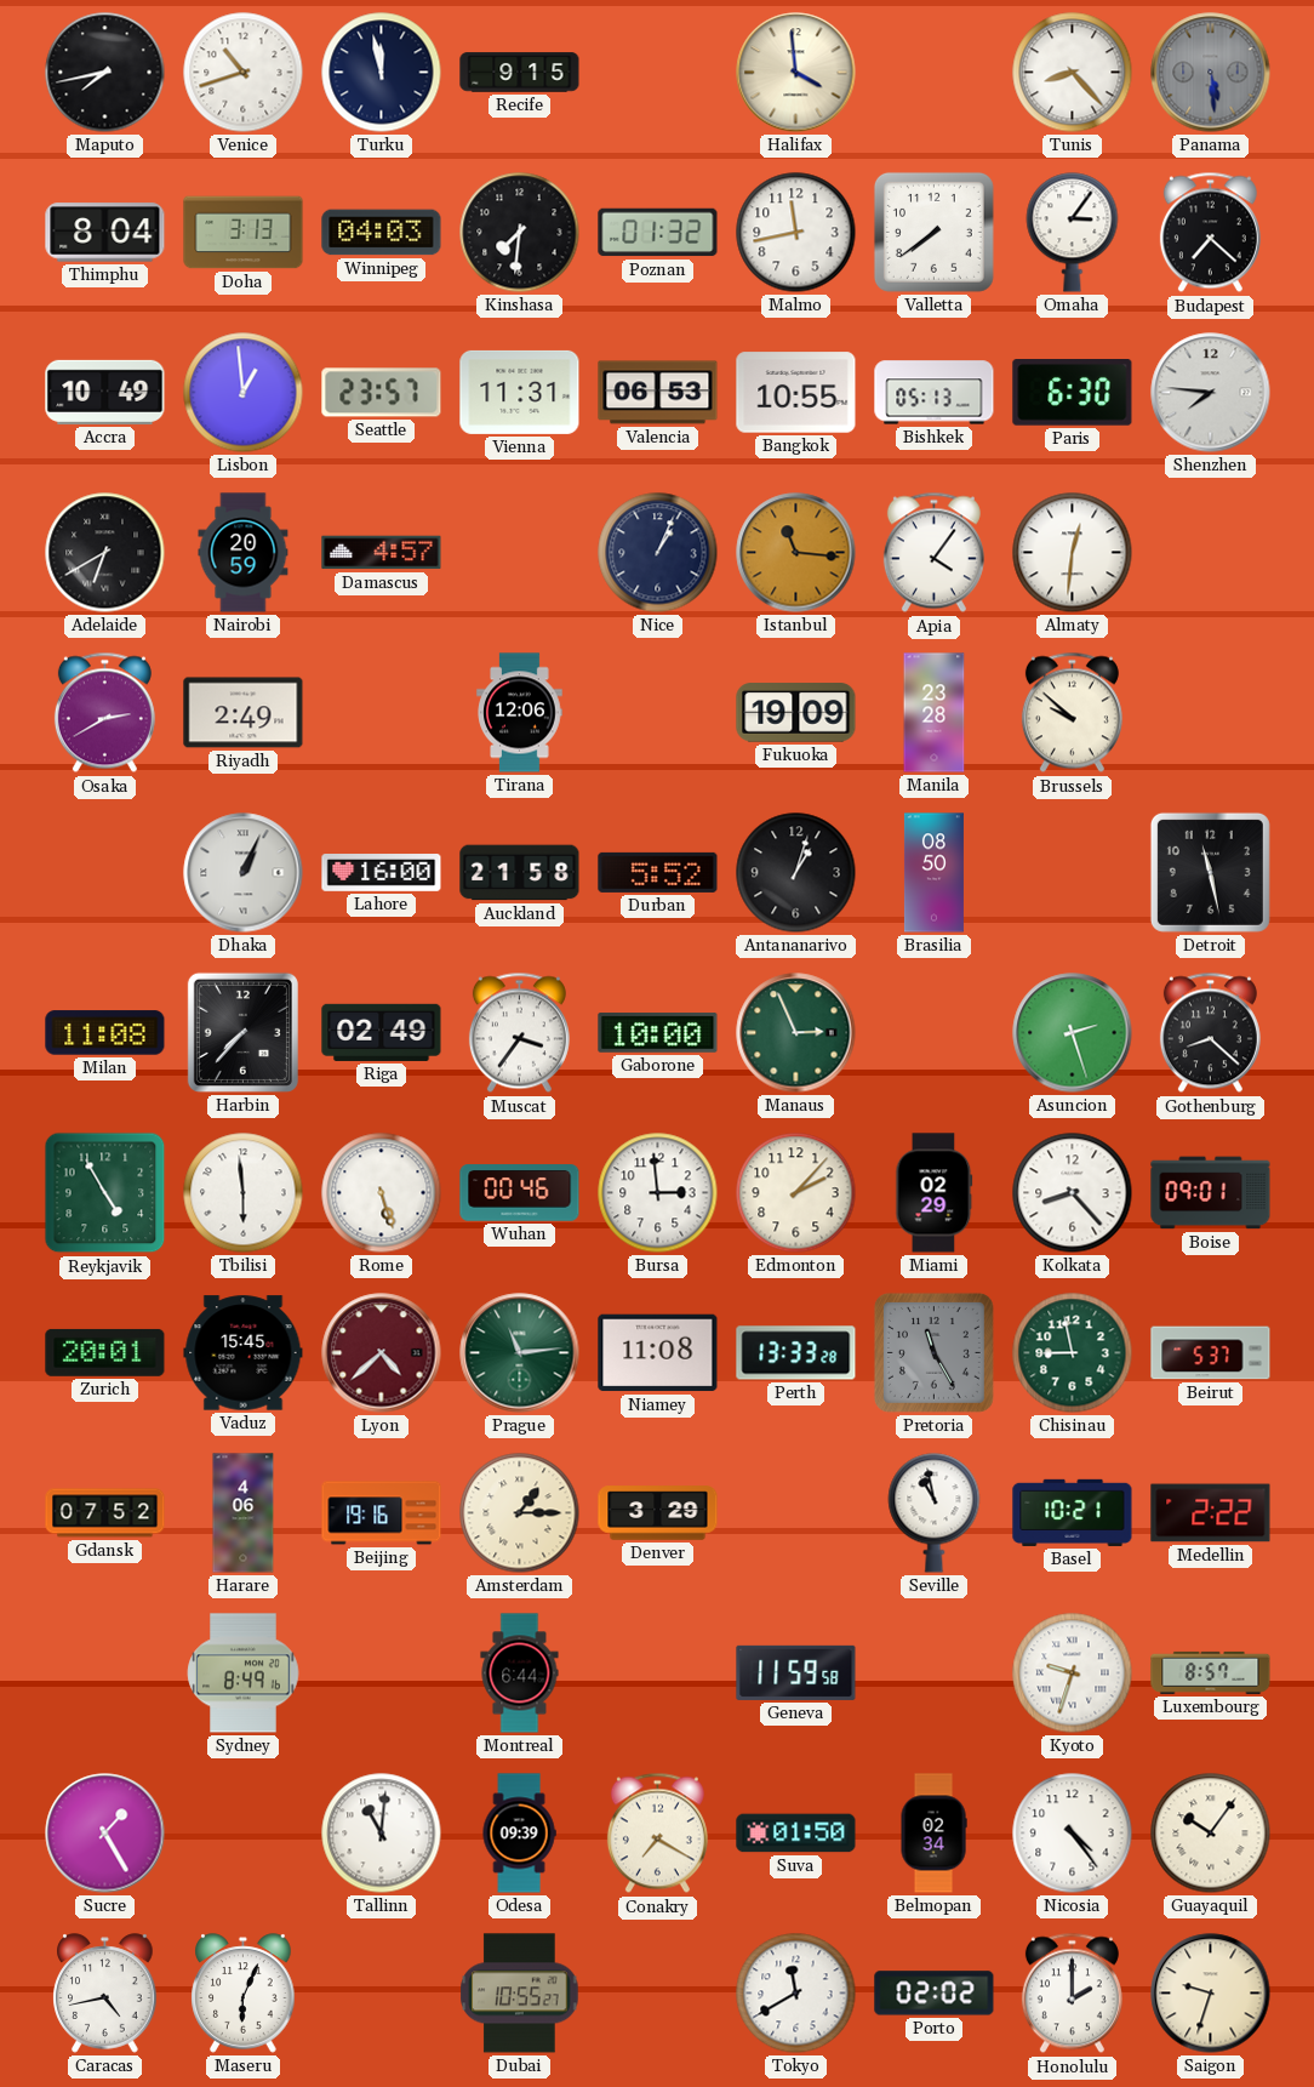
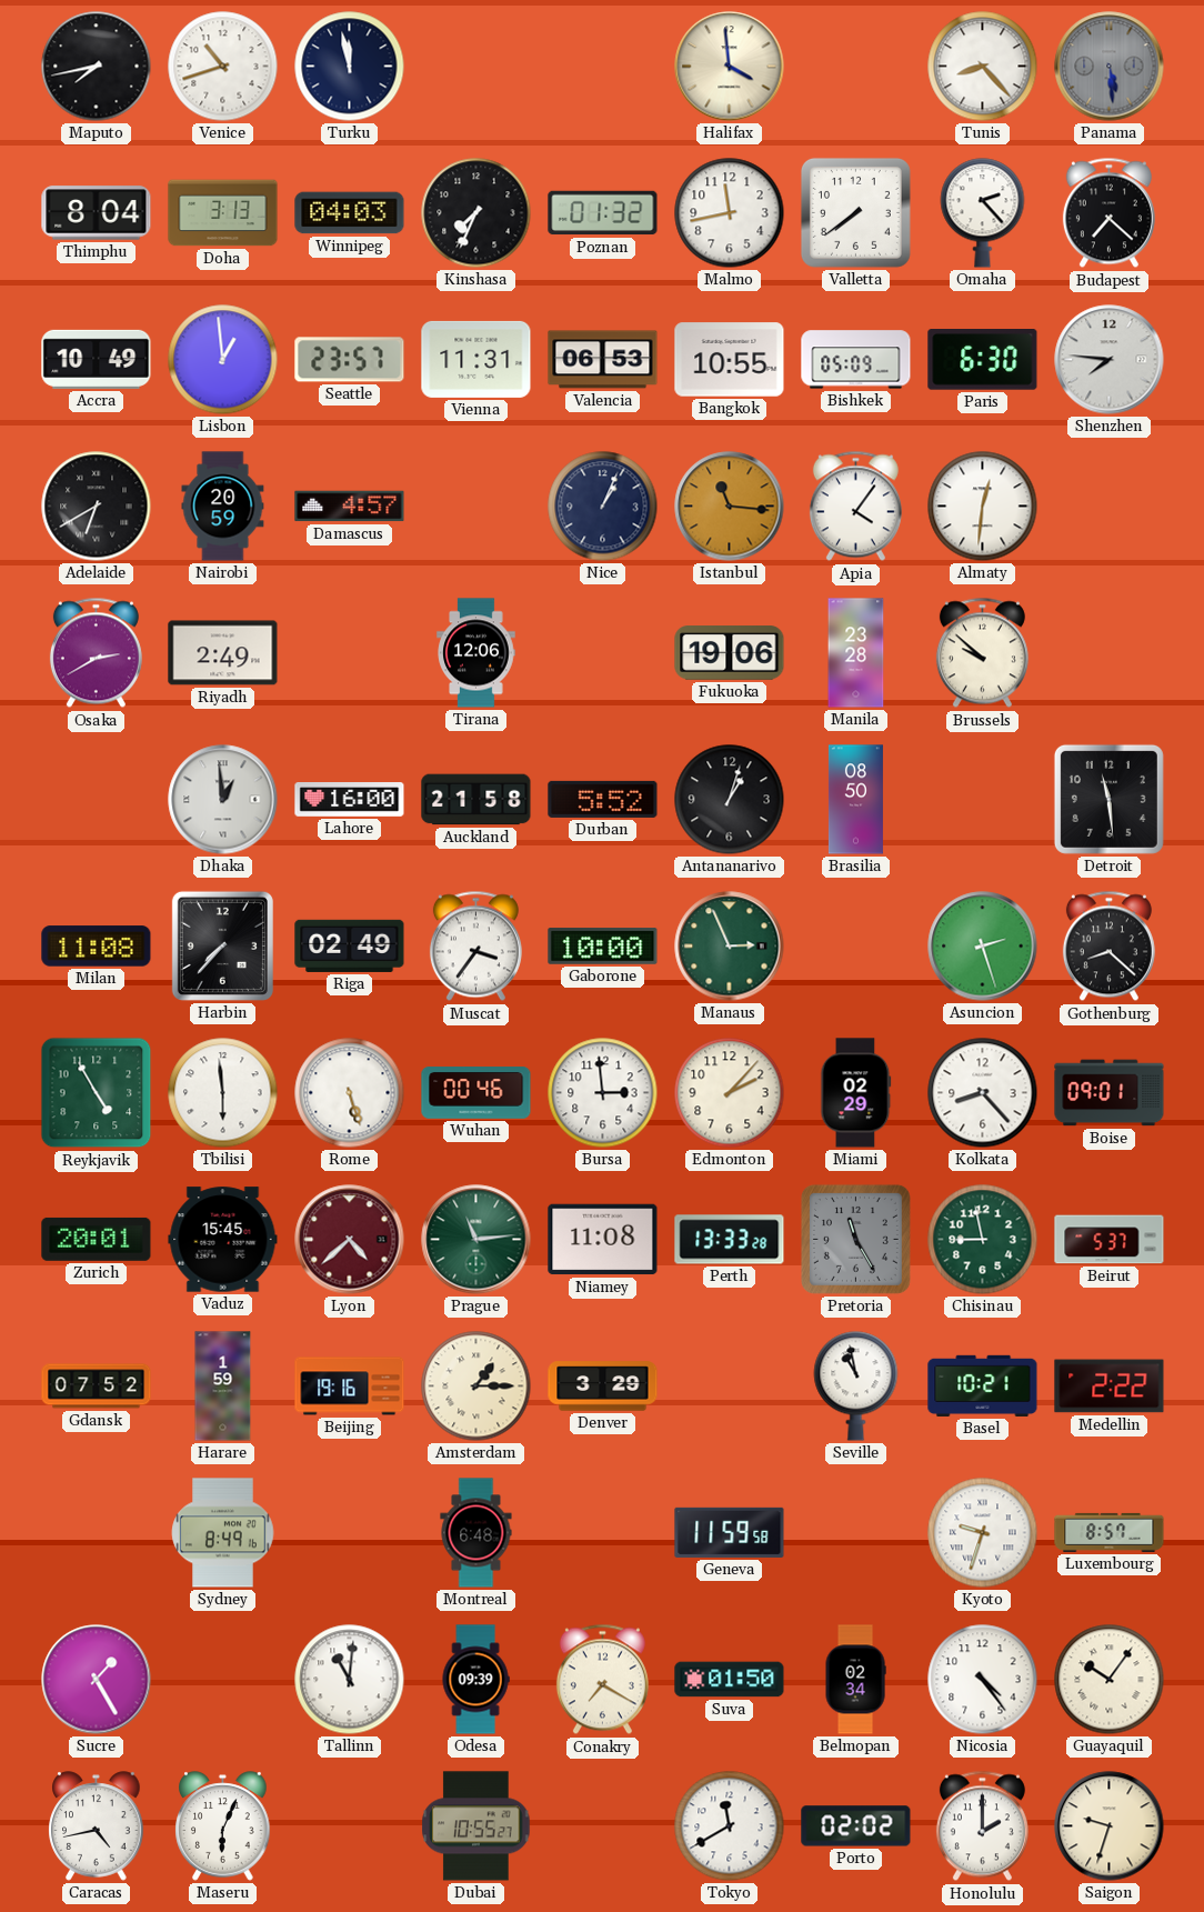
Recife: 9:15 -> none (520, 73)
Kinshasa: 7:31 -> 7:34 (476, 213)
Omaha: 3:06 -> 2:23 (983, 213)
Bishkek: 05:13 -> 05:09 (856, 360)
Fukuoka: 19:09 -> 19:06 (730, 653)
Dhaka: 1:04 -> 12:59 (223, 800)
Detroit: 11:28 -> 11:29 (1108, 799)
Harare: 4:06 -> 1:59 (223, 1387)
Montreal: 6:44 -> 6:48 (476, 1533)
